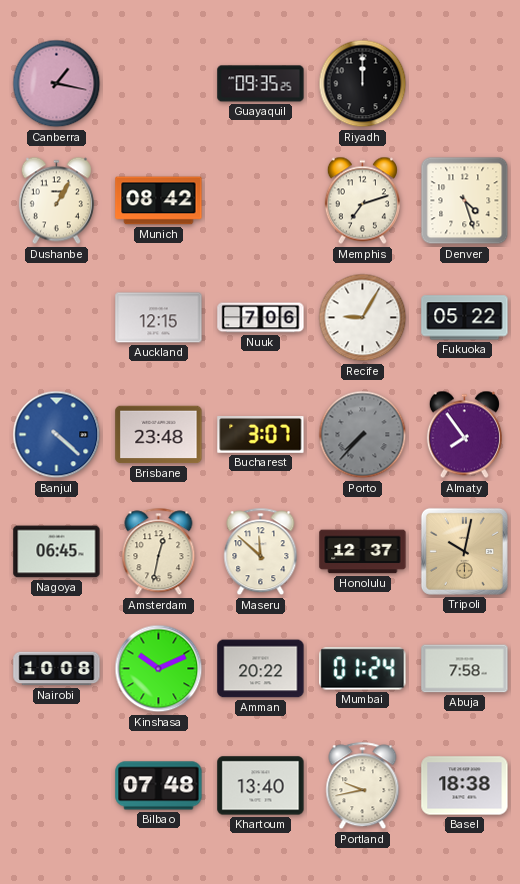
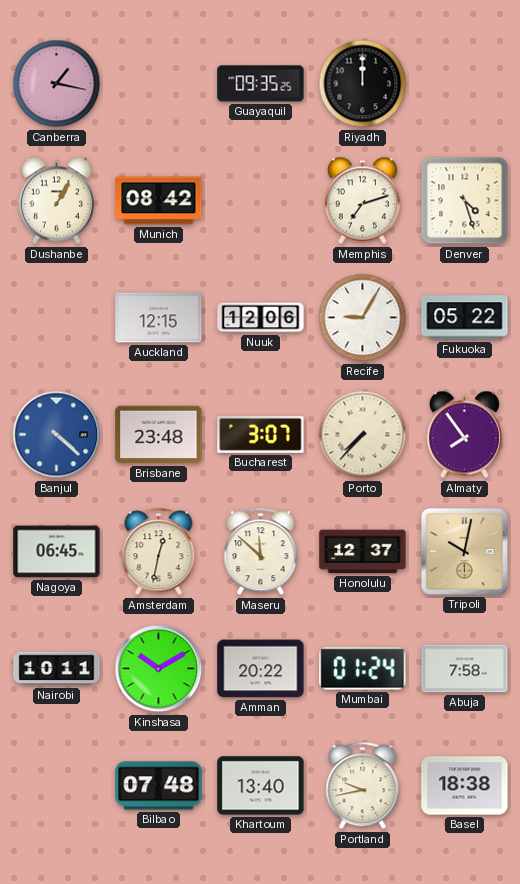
Nuuk: 7:06 -> 12:06 (261, 318)
Porto dial: grey -> cream (363, 435)
Nairobi: 10:08 -> 10:11 (57, 669)
Kinshasa: 10:11 -> 10:10 (159, 669)
